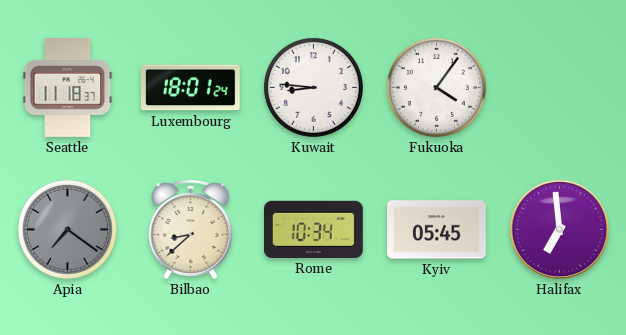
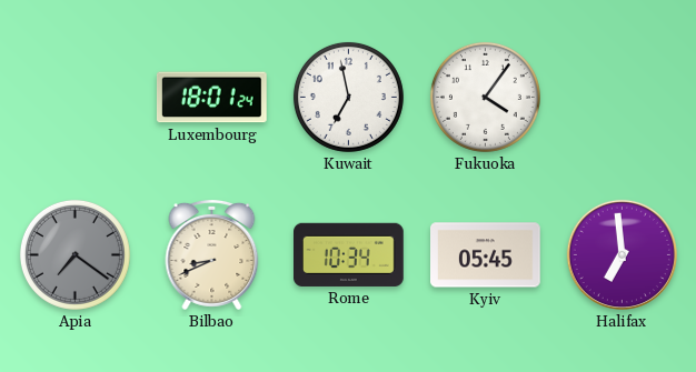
Seattle: 11:18 -> none (68, 88)
Kuwait: 8:46 -> 6:58 (348, 97)
Bilbao: 8:38 -> 8:41 (212, 255)
